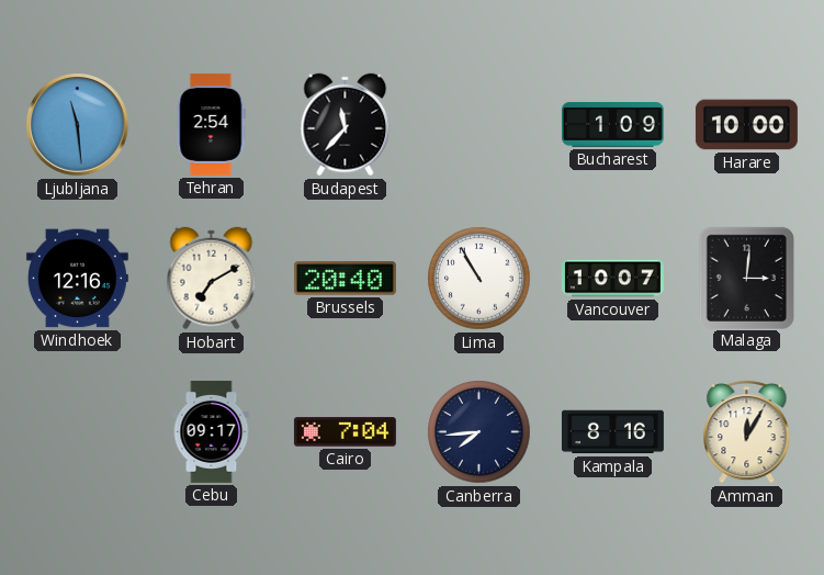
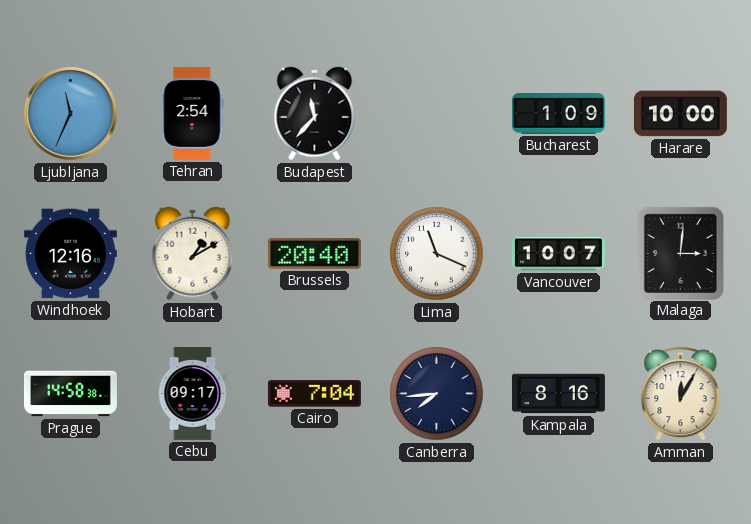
Ljubljana: 11:29 -> 11:34 (71, 114)
Hobart: 7:10 -> 1:10 (193, 254)
Lima: 10:55 -> 11:19 (437, 254)
Prague: none -> 14:58 (70, 394)
